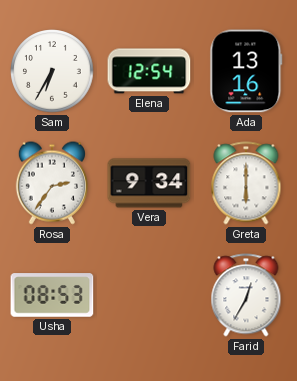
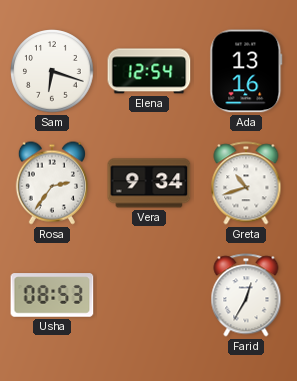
Sam: 6:35 -> 6:18 (52, 71)
Greta: 6:00 -> 10:42 (246, 183)
